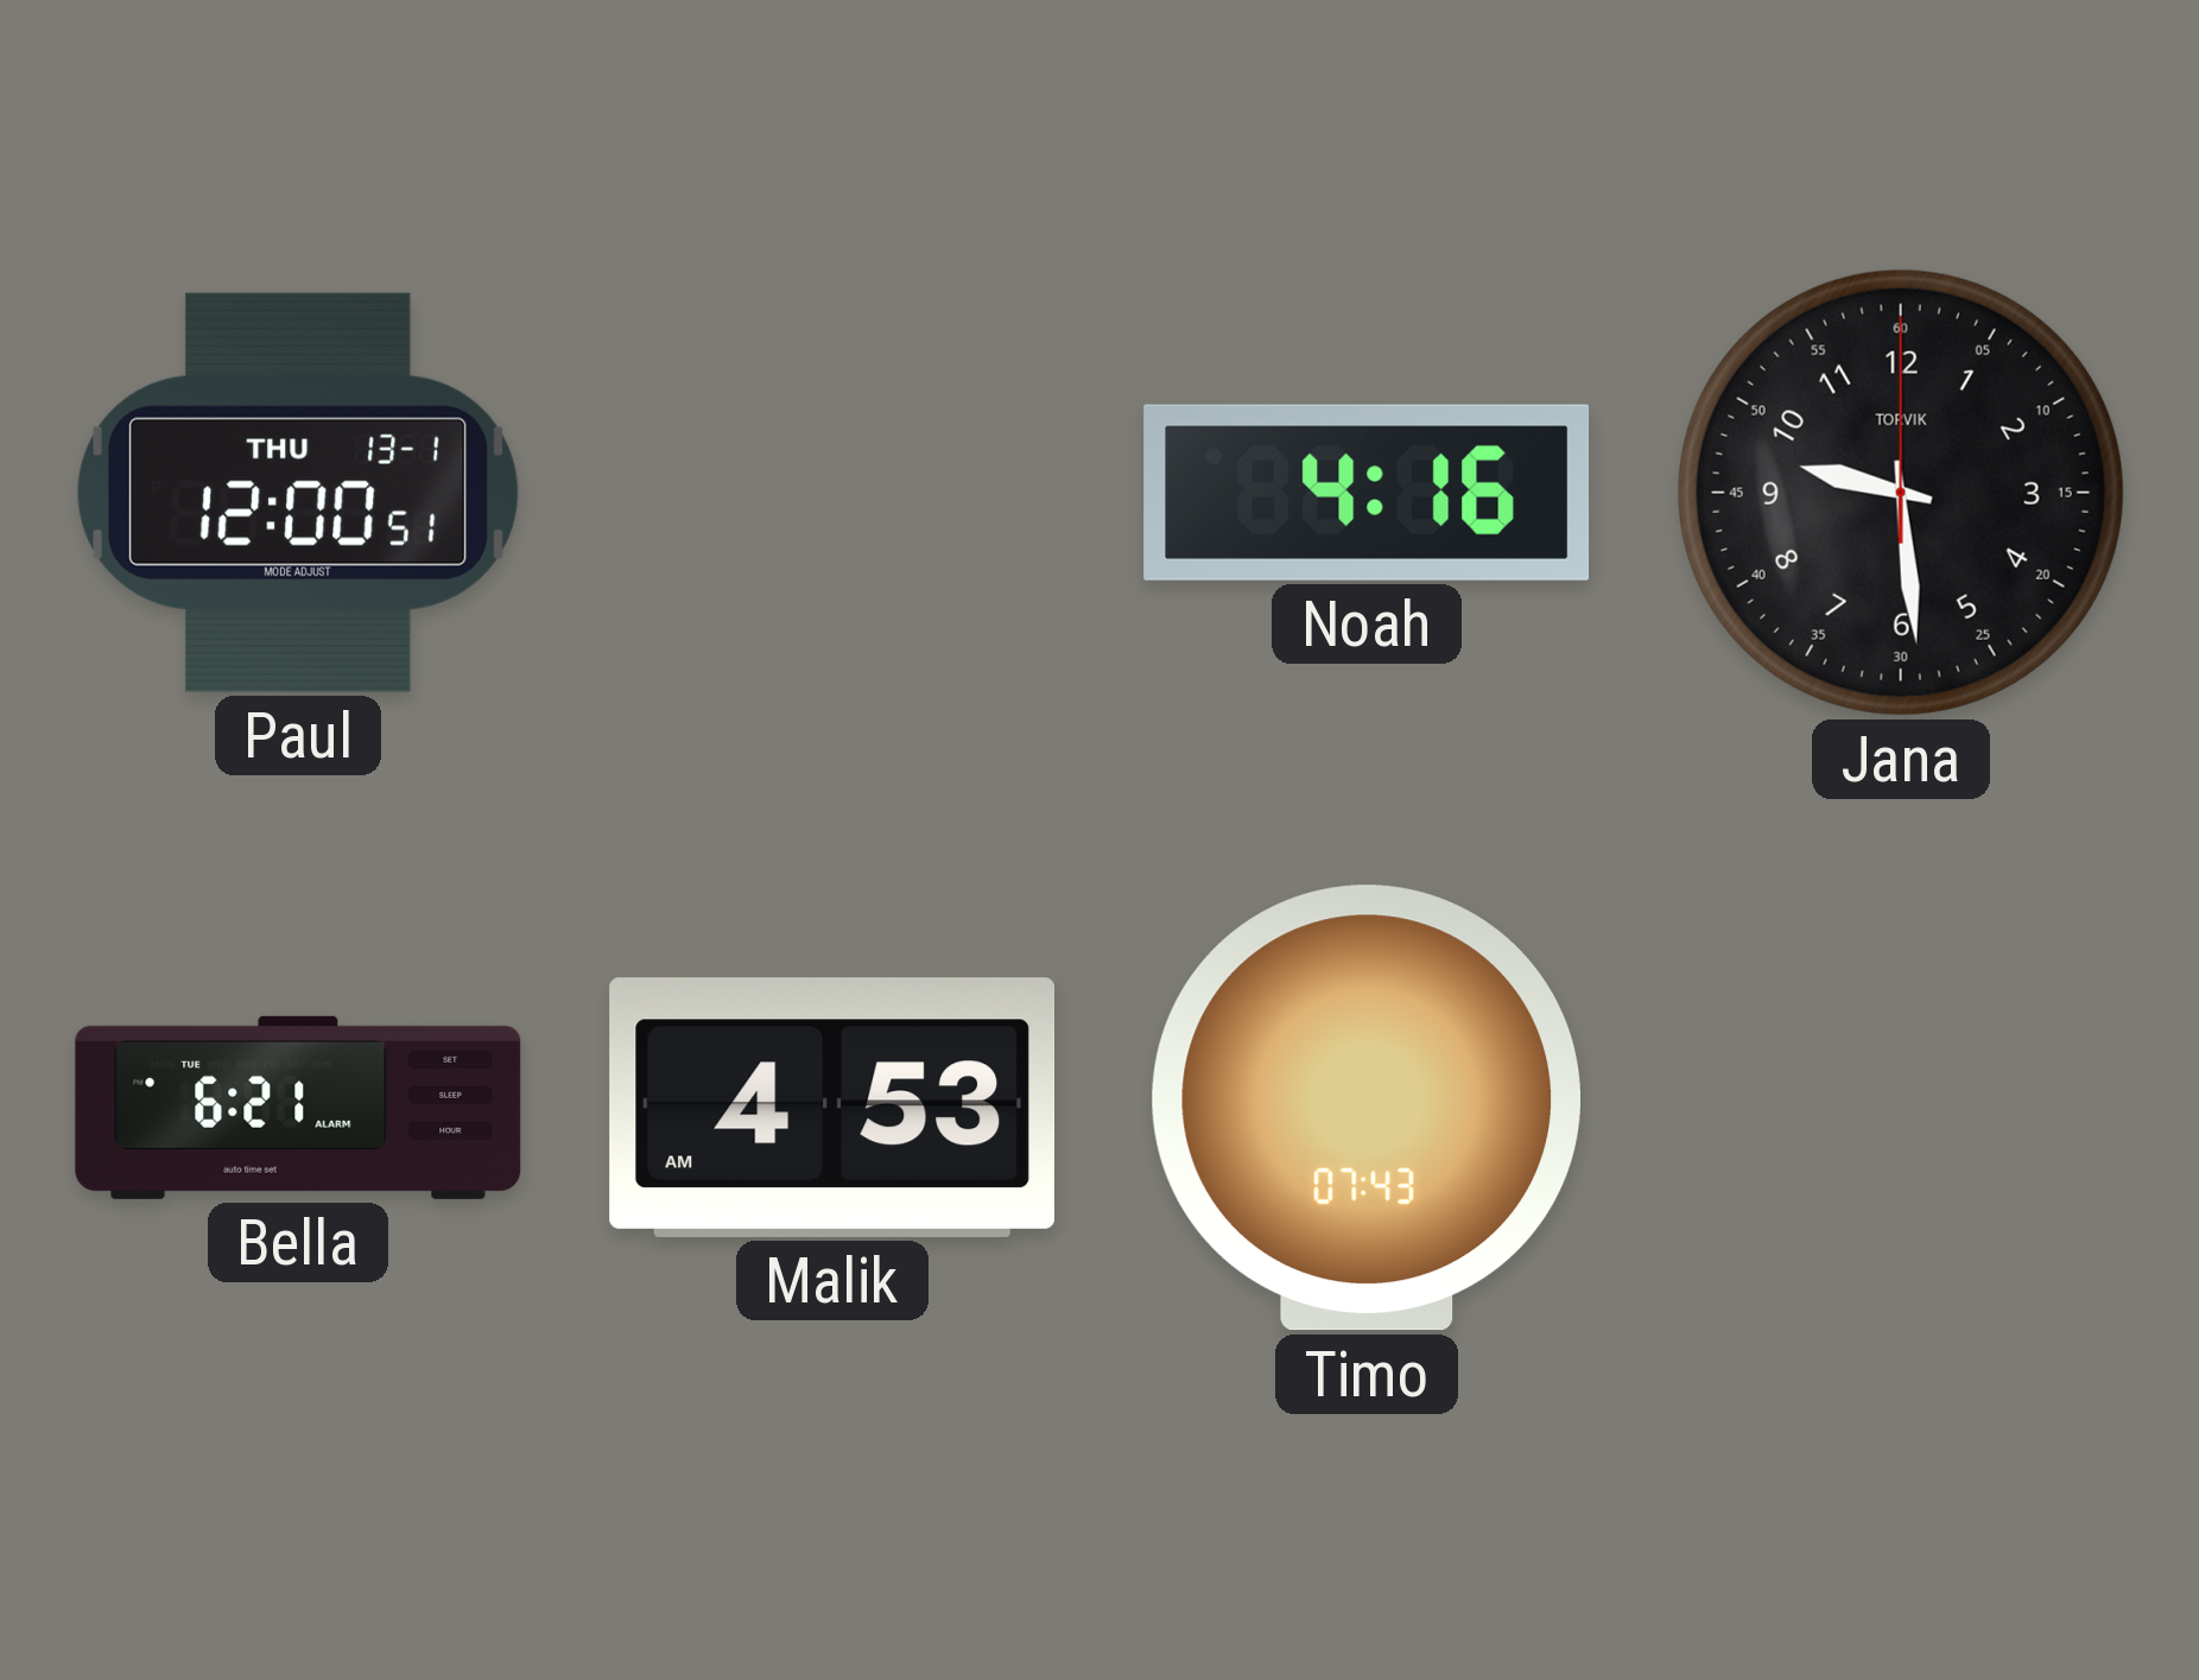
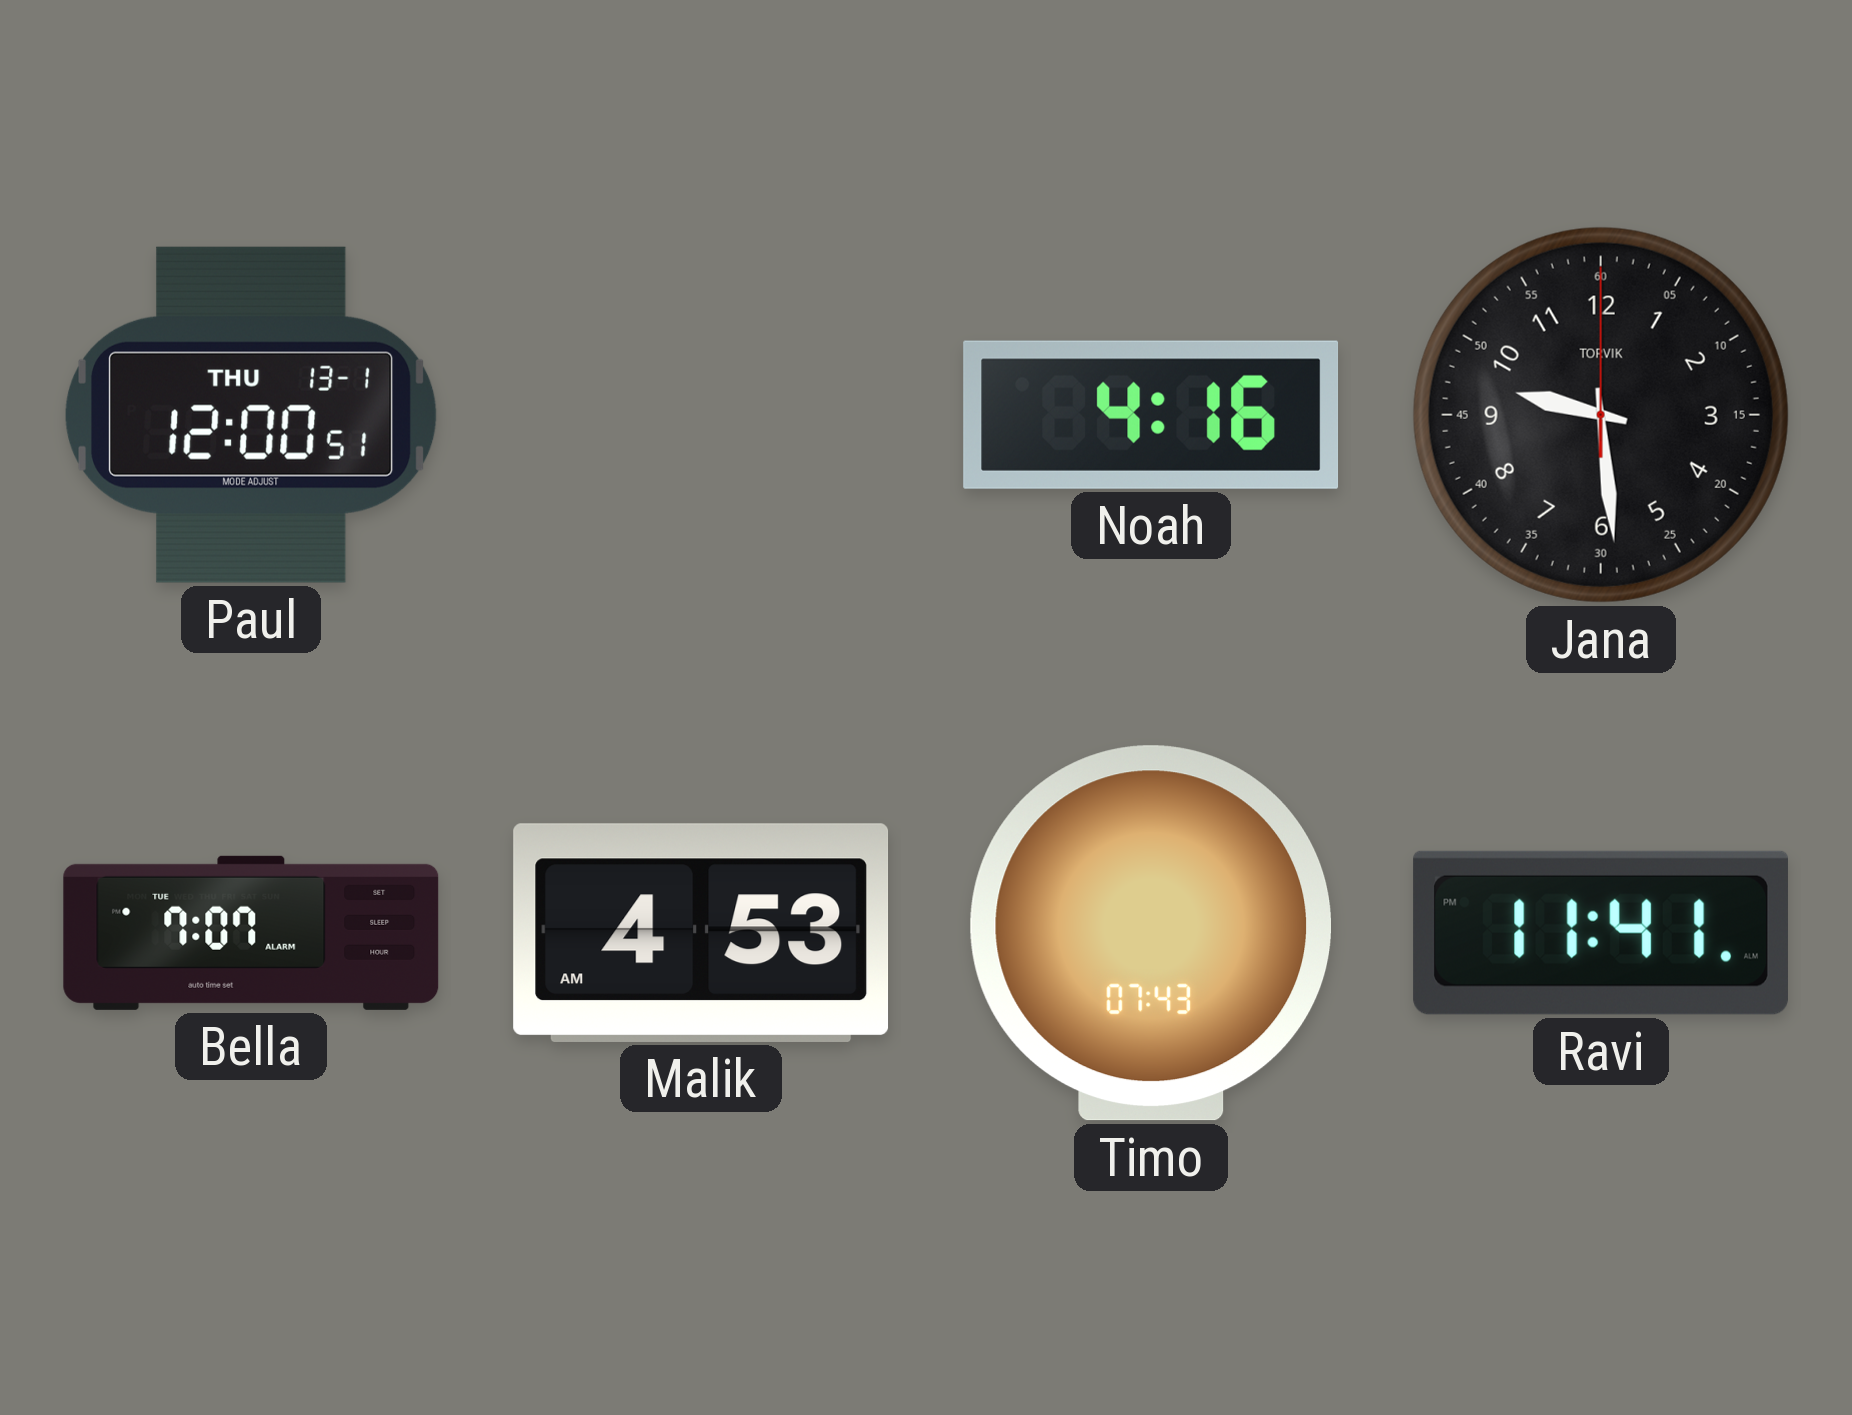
Bella: 6:21 -> 7:07 (251, 933)
Ravi: none -> 11:41 (1601, 933)
